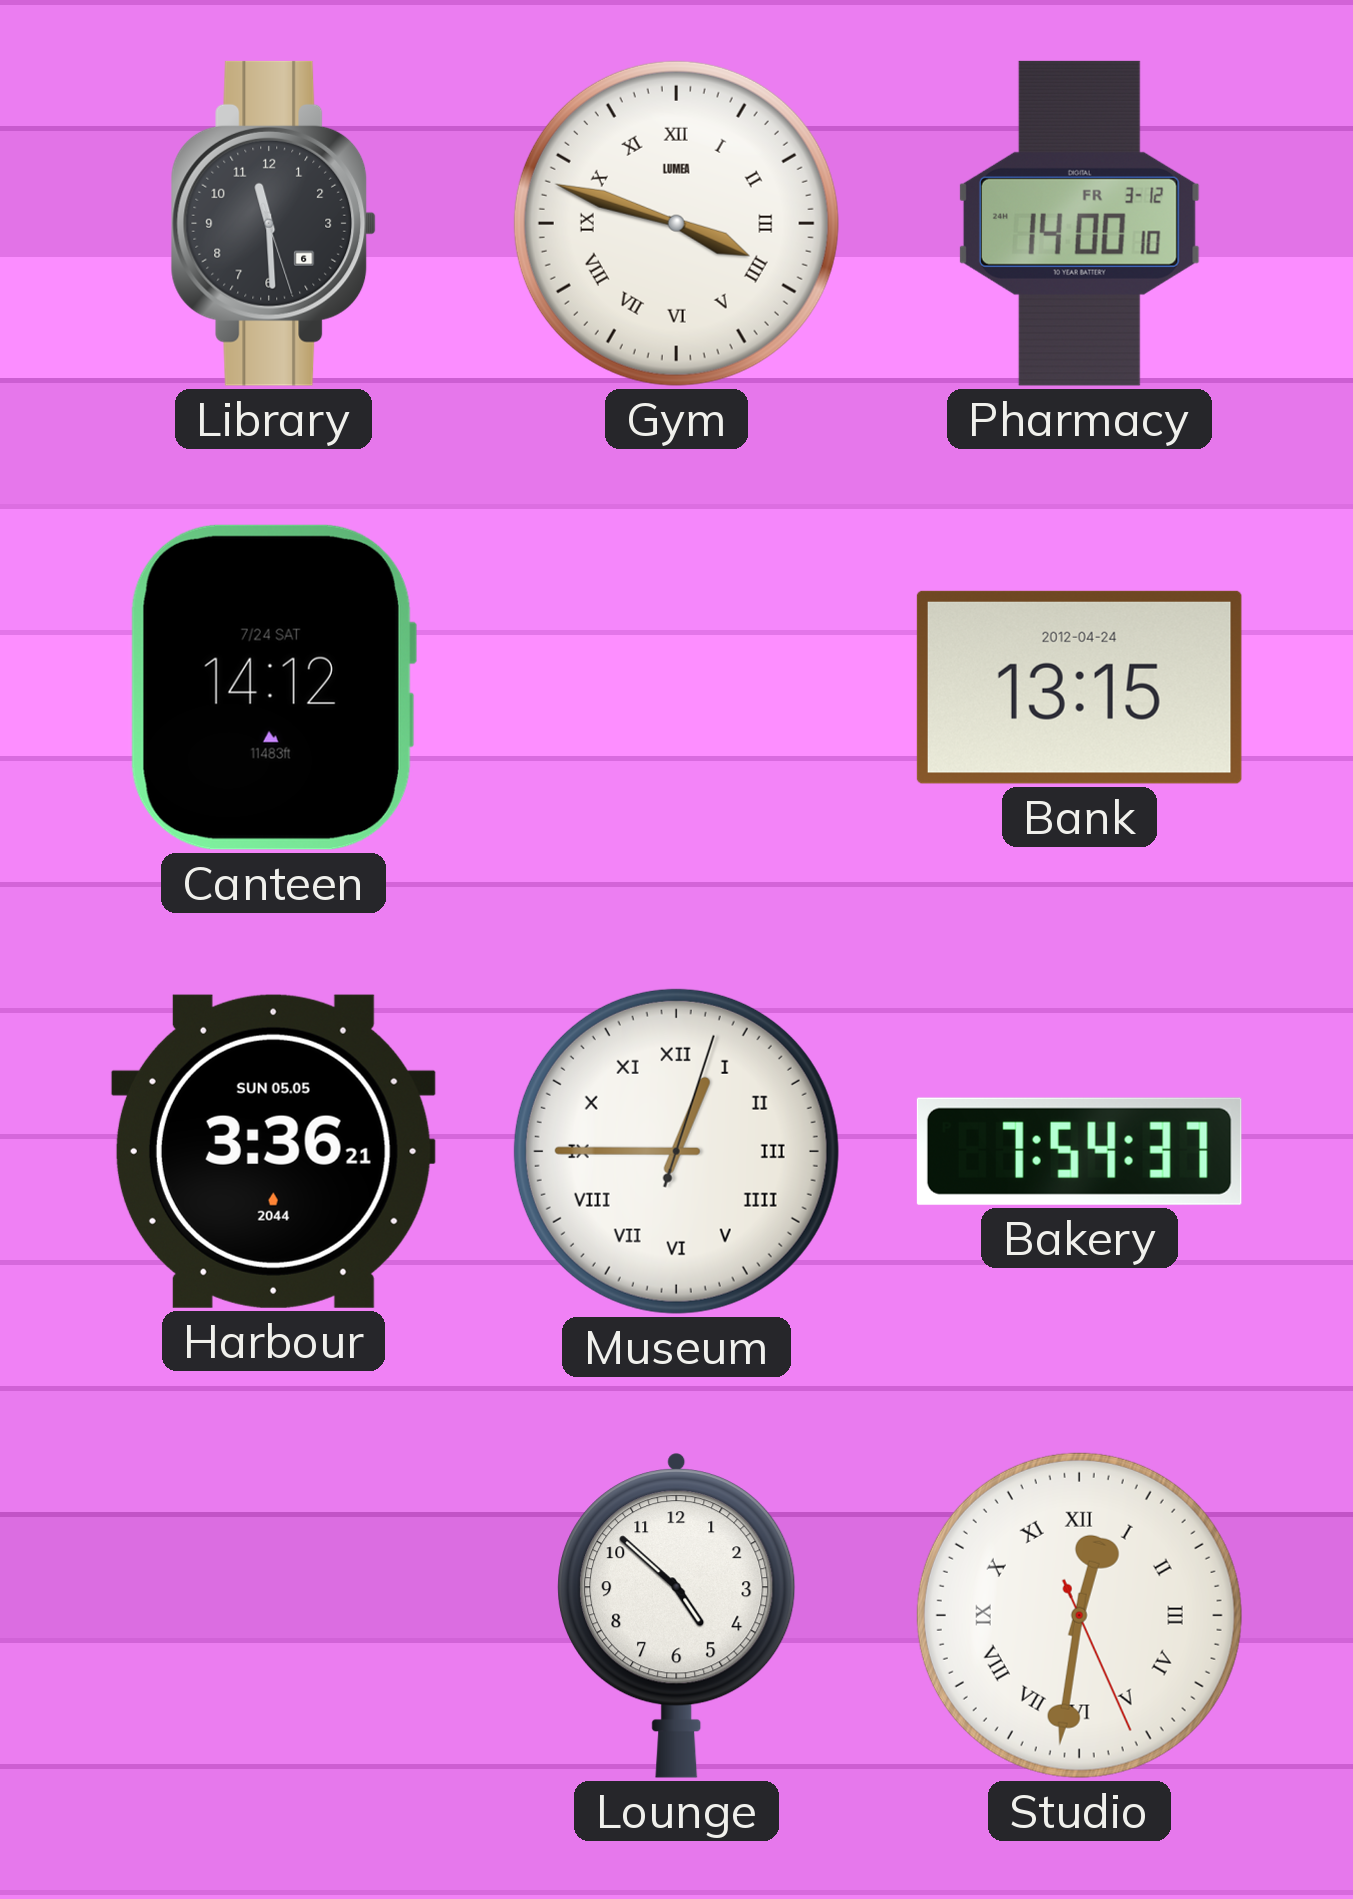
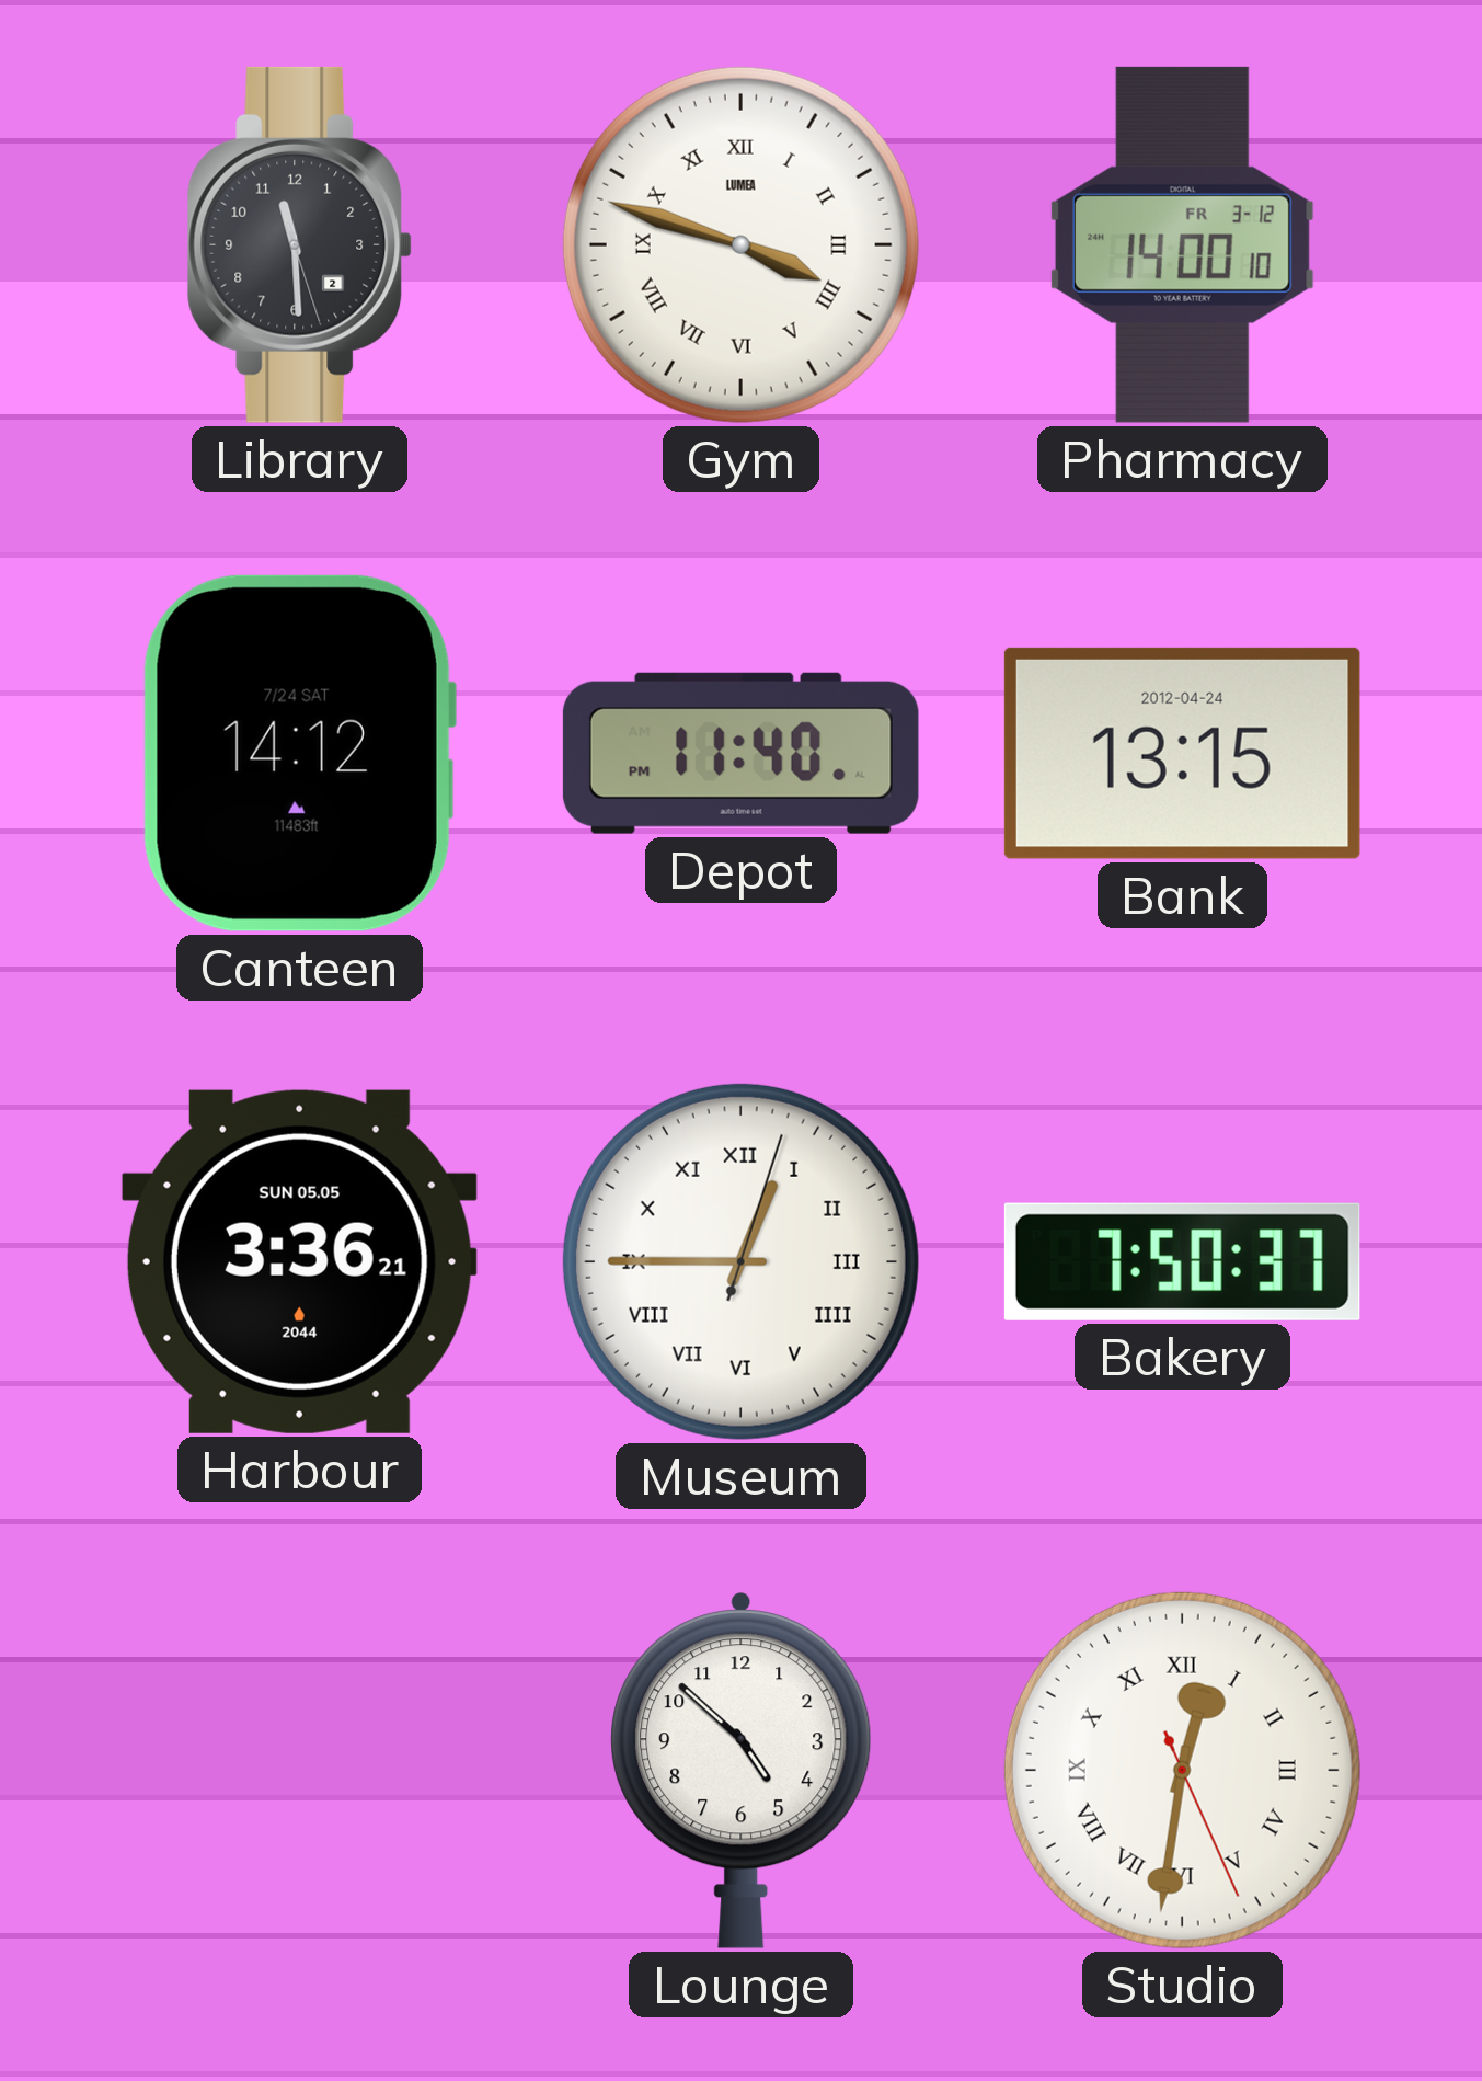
Library date: 6 -> 2 (300, 244)
Depot: none -> 11:40 (740, 753)
Bakery: 7:54 -> 7:50 (1182, 1261)
